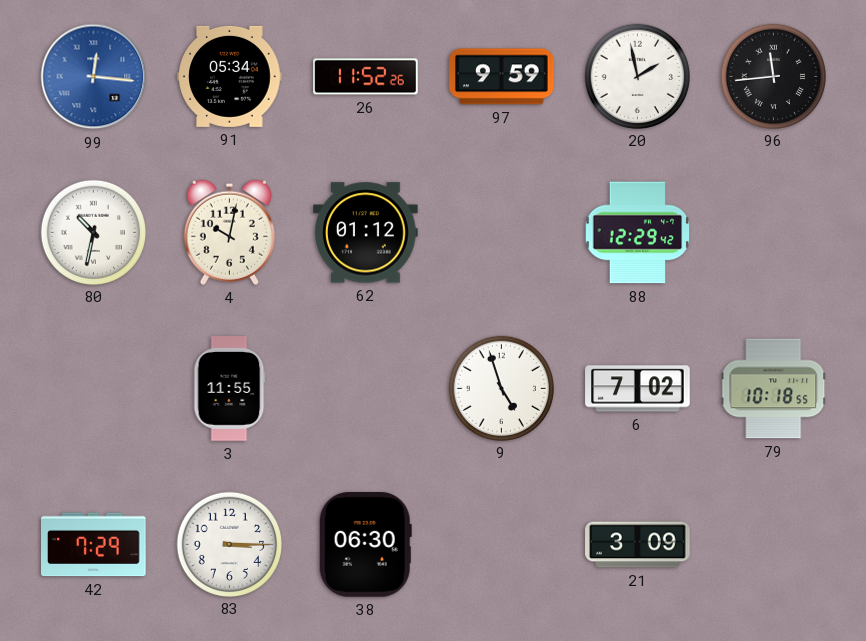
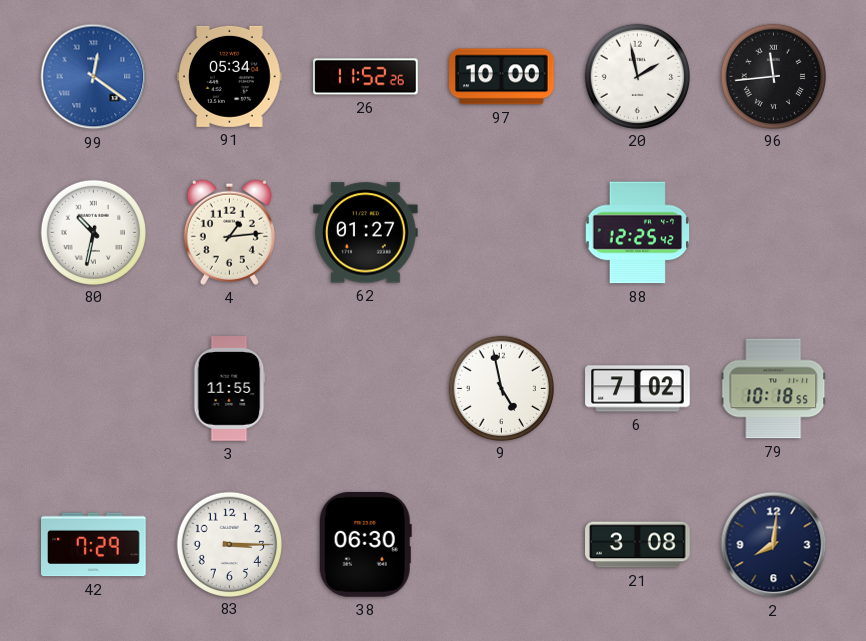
99: 12:16 -> 12:21 (94, 77)
97: 9:59 -> 10:00 (502, 77)
4: 10:02 -> 1:14 (229, 232)
62: 01:12 -> 01:27 (366, 233)
88: 12:29 -> 12:25 (638, 233)
9: 4:57 -> 4:58 (501, 388)
21: 3:09 -> 3:08 (638, 545)
2: none -> 8:01 (774, 545)
